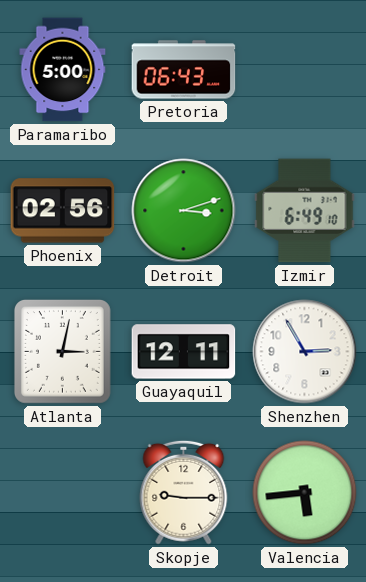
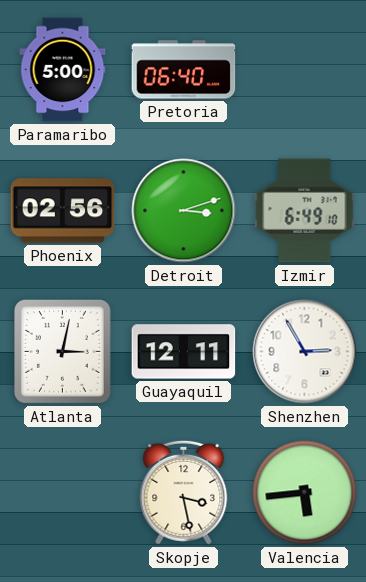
Pretoria: 06:43 -> 06:40 (184, 70)
Skopje: 9:15 -> 3:28 (184, 492)
